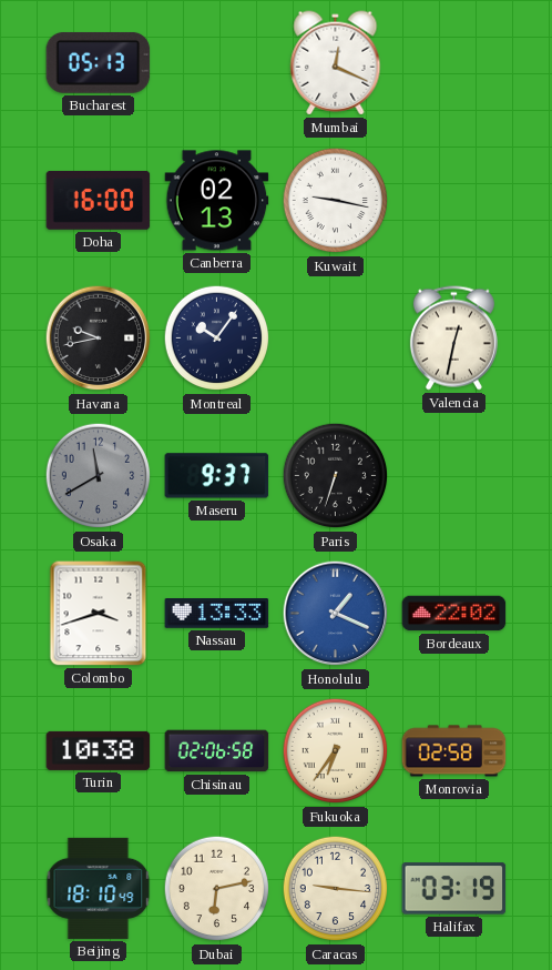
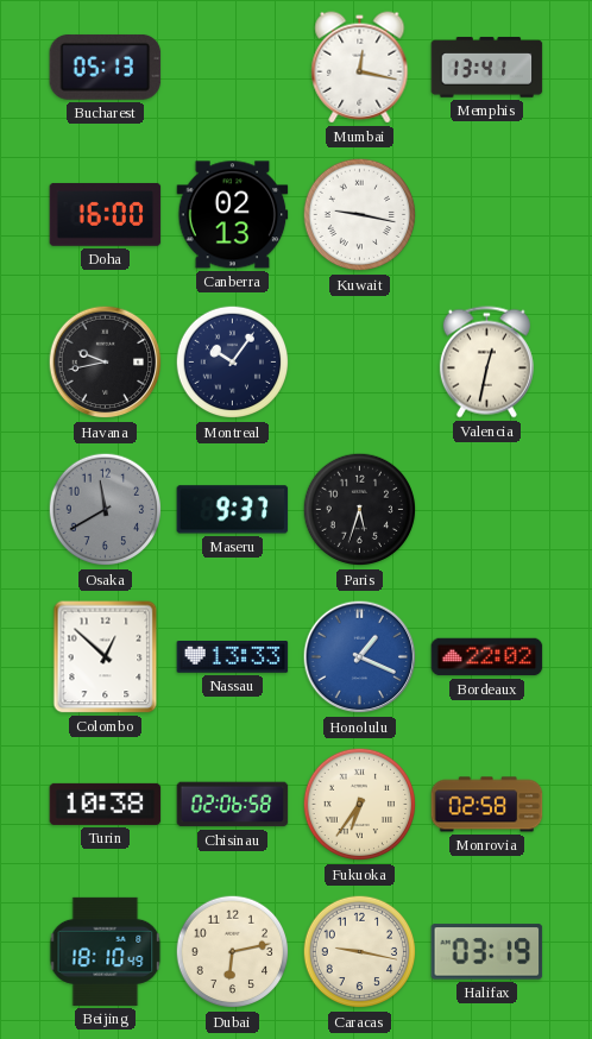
Mumbai: 12:19 -> 12:17 (360, 68)
Memphis: none -> 13:41 (487, 68)
Paris: 6:33 -> 5:33 (360, 510)
Colombo: 3:42 -> 12:52 (106, 657)
Caracas: 9:16 -> 9:17 (360, 952)
